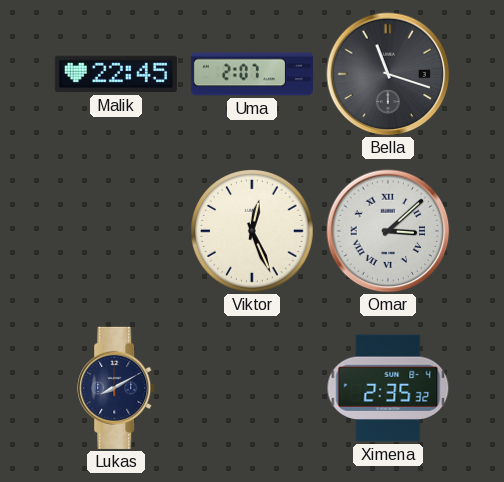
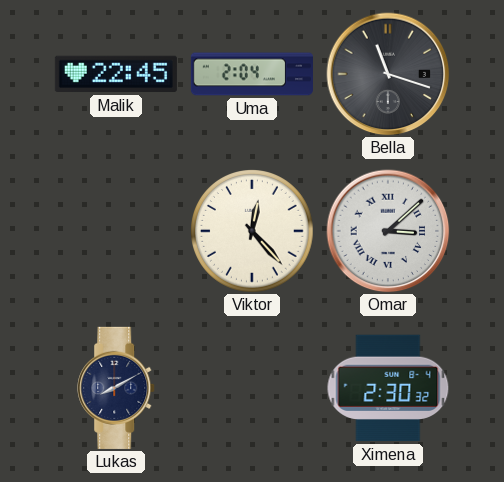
Uma: 2:07 -> 2:04 (252, 74)
Viktor: 12:26 -> 12:23 (253, 232)
Ximena: 2:35 -> 2:30 (388, 388)
